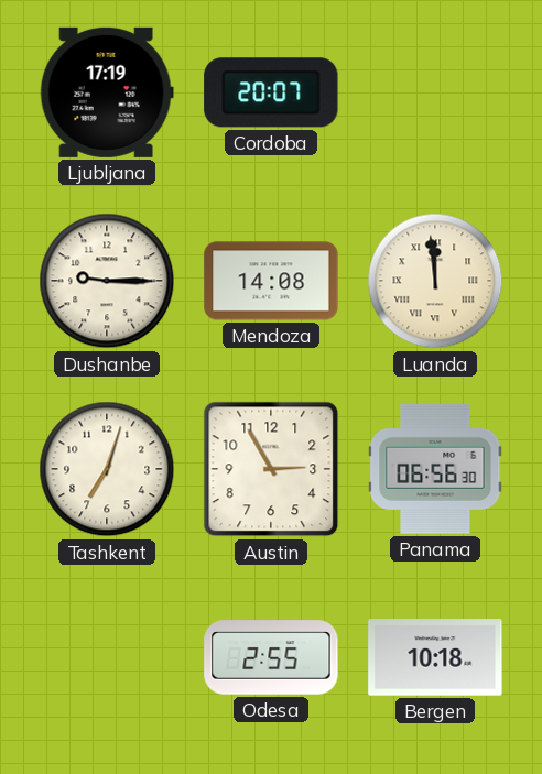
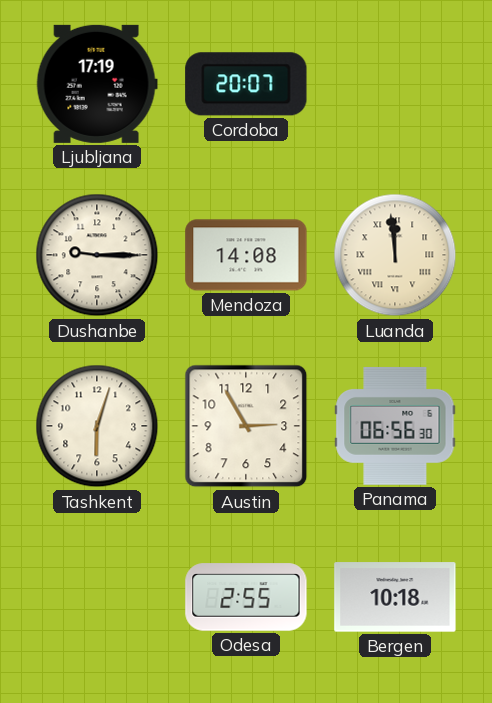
Tashkent: 7:03 -> 6:03 (97, 426)
